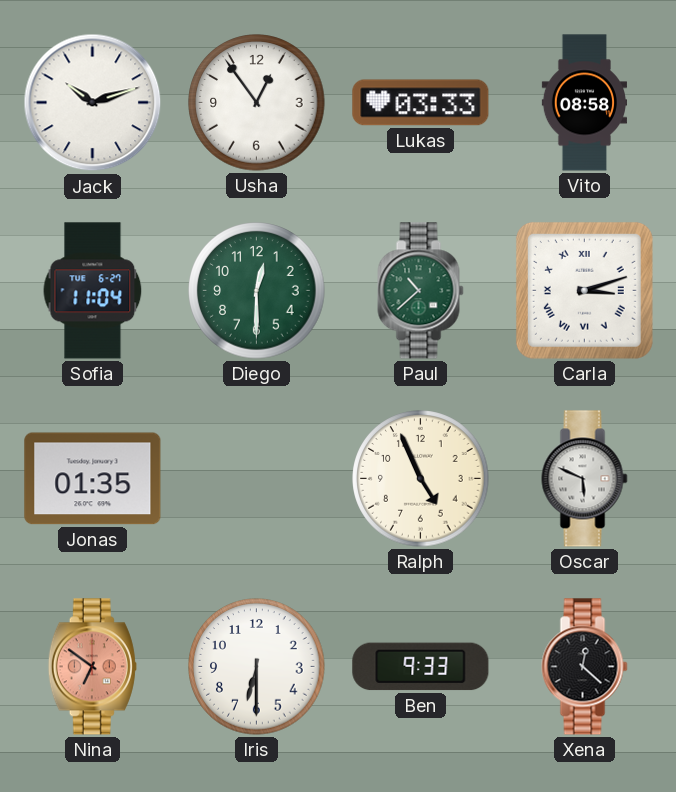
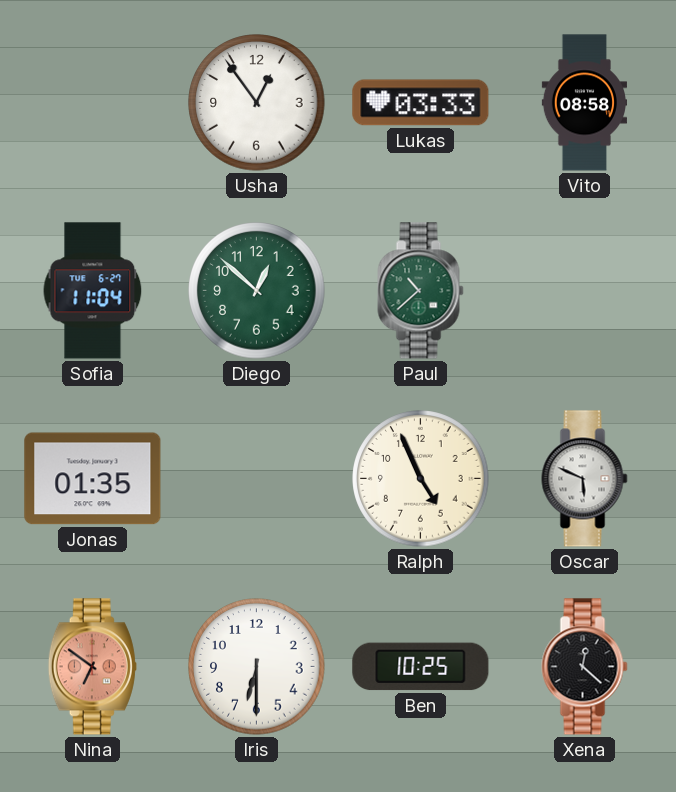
Jack: 10:12 -> none (93, 103)
Diego: 12:30 -> 12:52 (257, 291)
Carla: 3:12 -> none (584, 290)
Ben: 9:33 -> 10:25 (421, 667)
